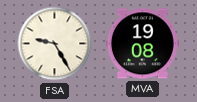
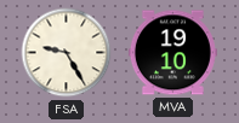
MVA: 19:08 -> 19:10 (172, 53)
